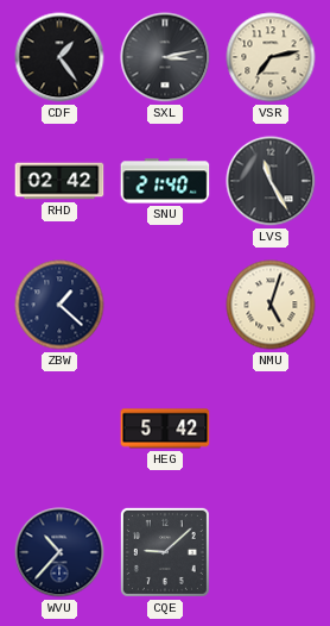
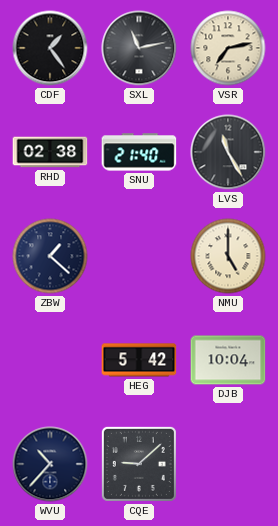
SXL: 3:13 -> 11:13 (139, 48)
RHD: 02:42 -> 02:38 (50, 152)
NMU: 5:03 -> 5:00 (228, 256)
DJB: none -> 10:04 (228, 360)
